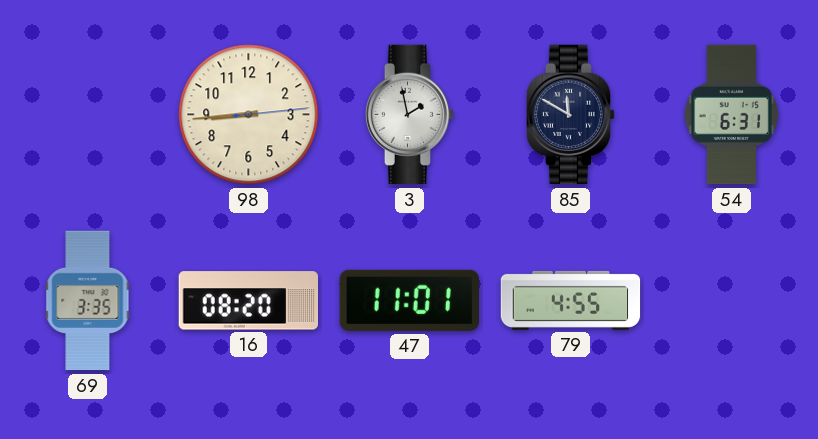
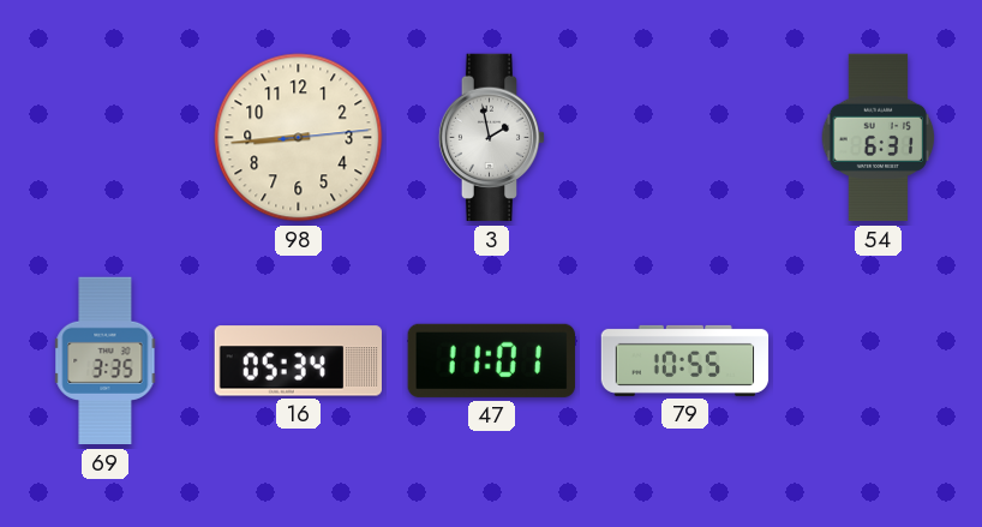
85: 11:50 -> none (571, 115)
16: 08:20 -> 05:34 (298, 361)
79: 4:55 -> 10:55 (685, 360)
